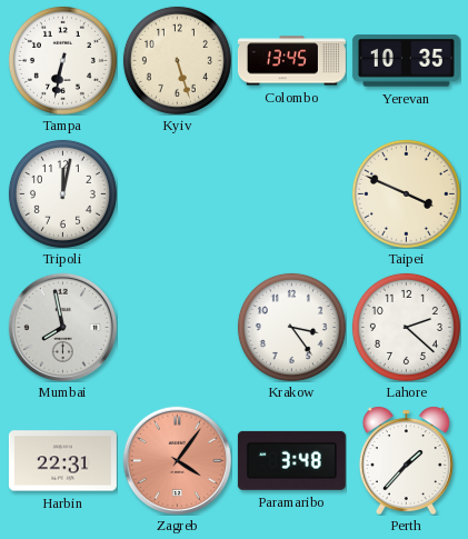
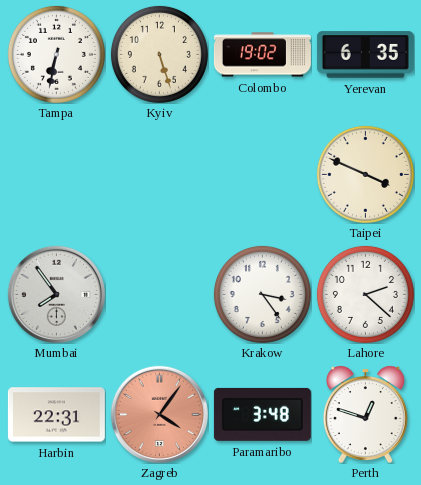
Colombo: 13:45 -> 19:02 (262, 55)
Yerevan: 10:35 -> 6:35 (365, 55)
Tripoli: 12:02 -> none (62, 193)
Mumbai: 7:58 -> 7:54 (56, 294)
Perth: 1:37 -> 12:48 (365, 414)
